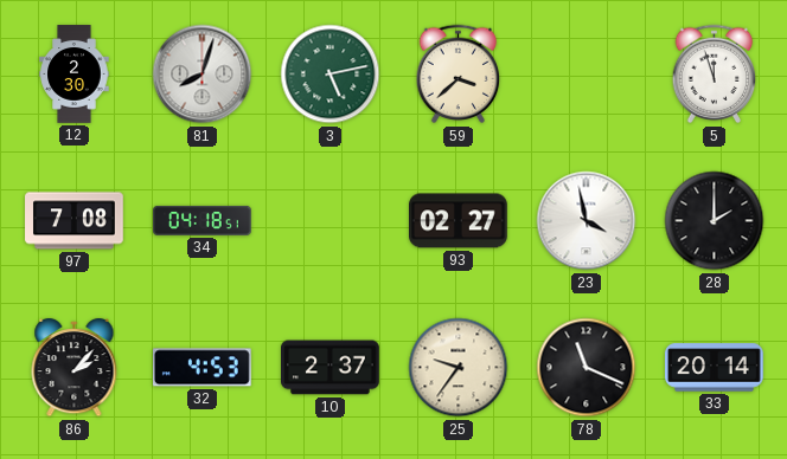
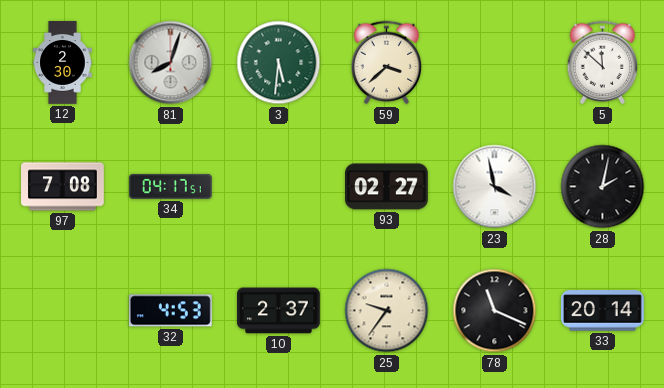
3: 5:13 -> 5:31 (279, 63)
5: 11:57 -> 11:52 (603, 63)
34: 04:18 -> 04:17 (171, 186)
28: 2:00 -> 2:02 (603, 187)
86: 2:07 -> none (75, 368)
